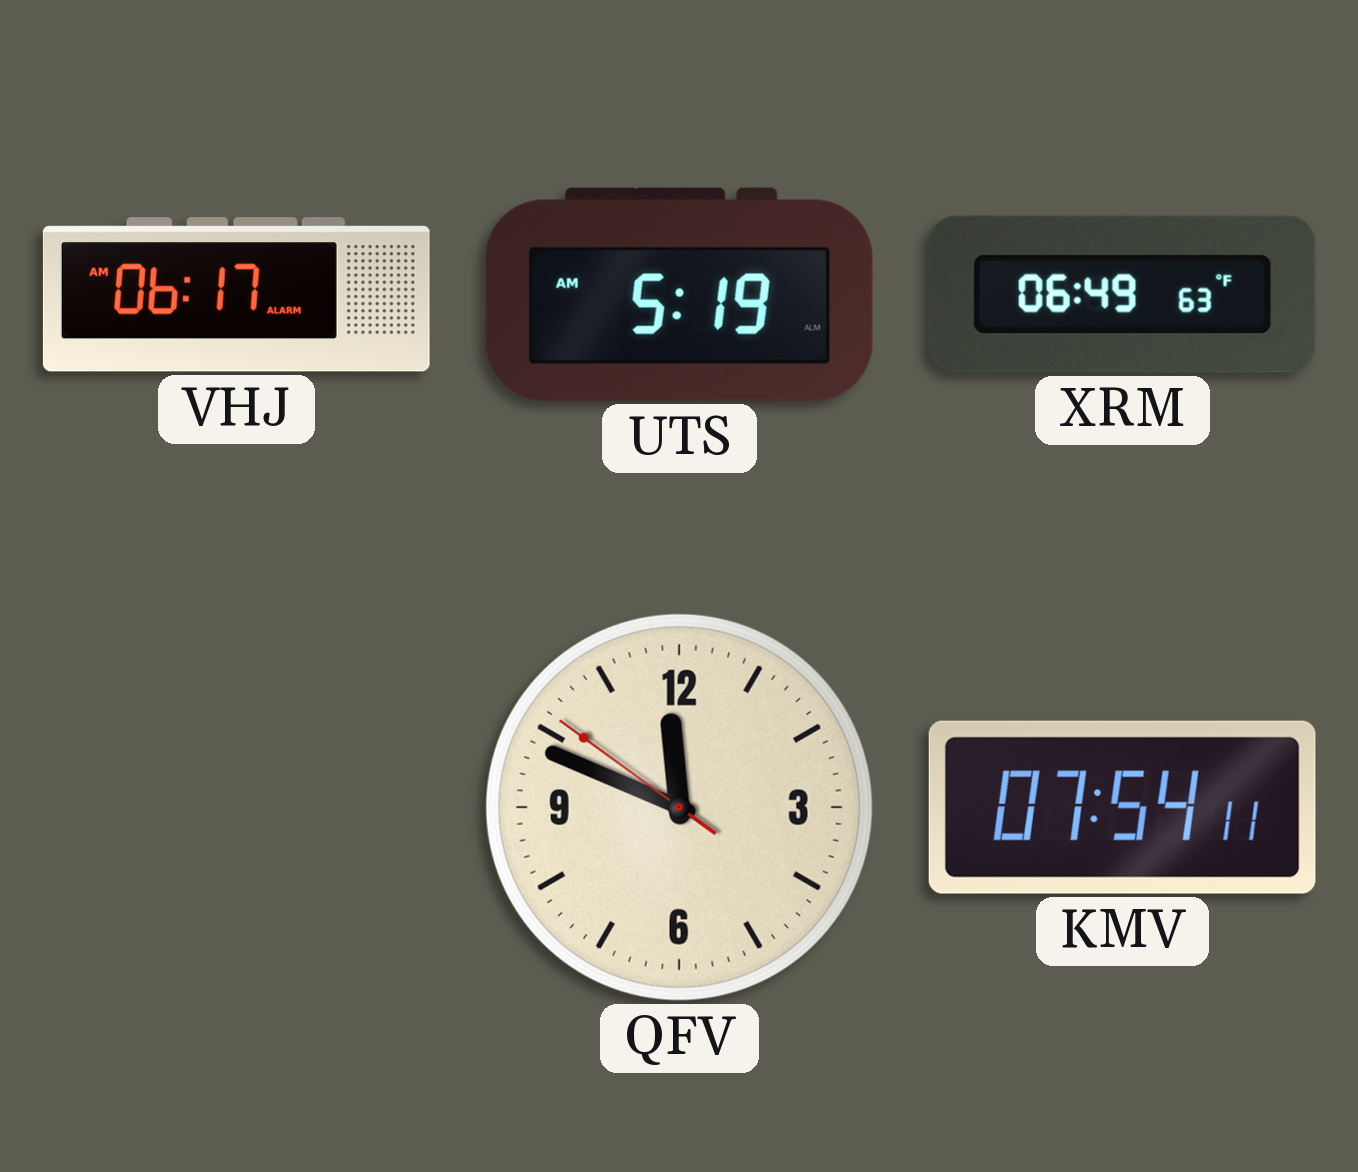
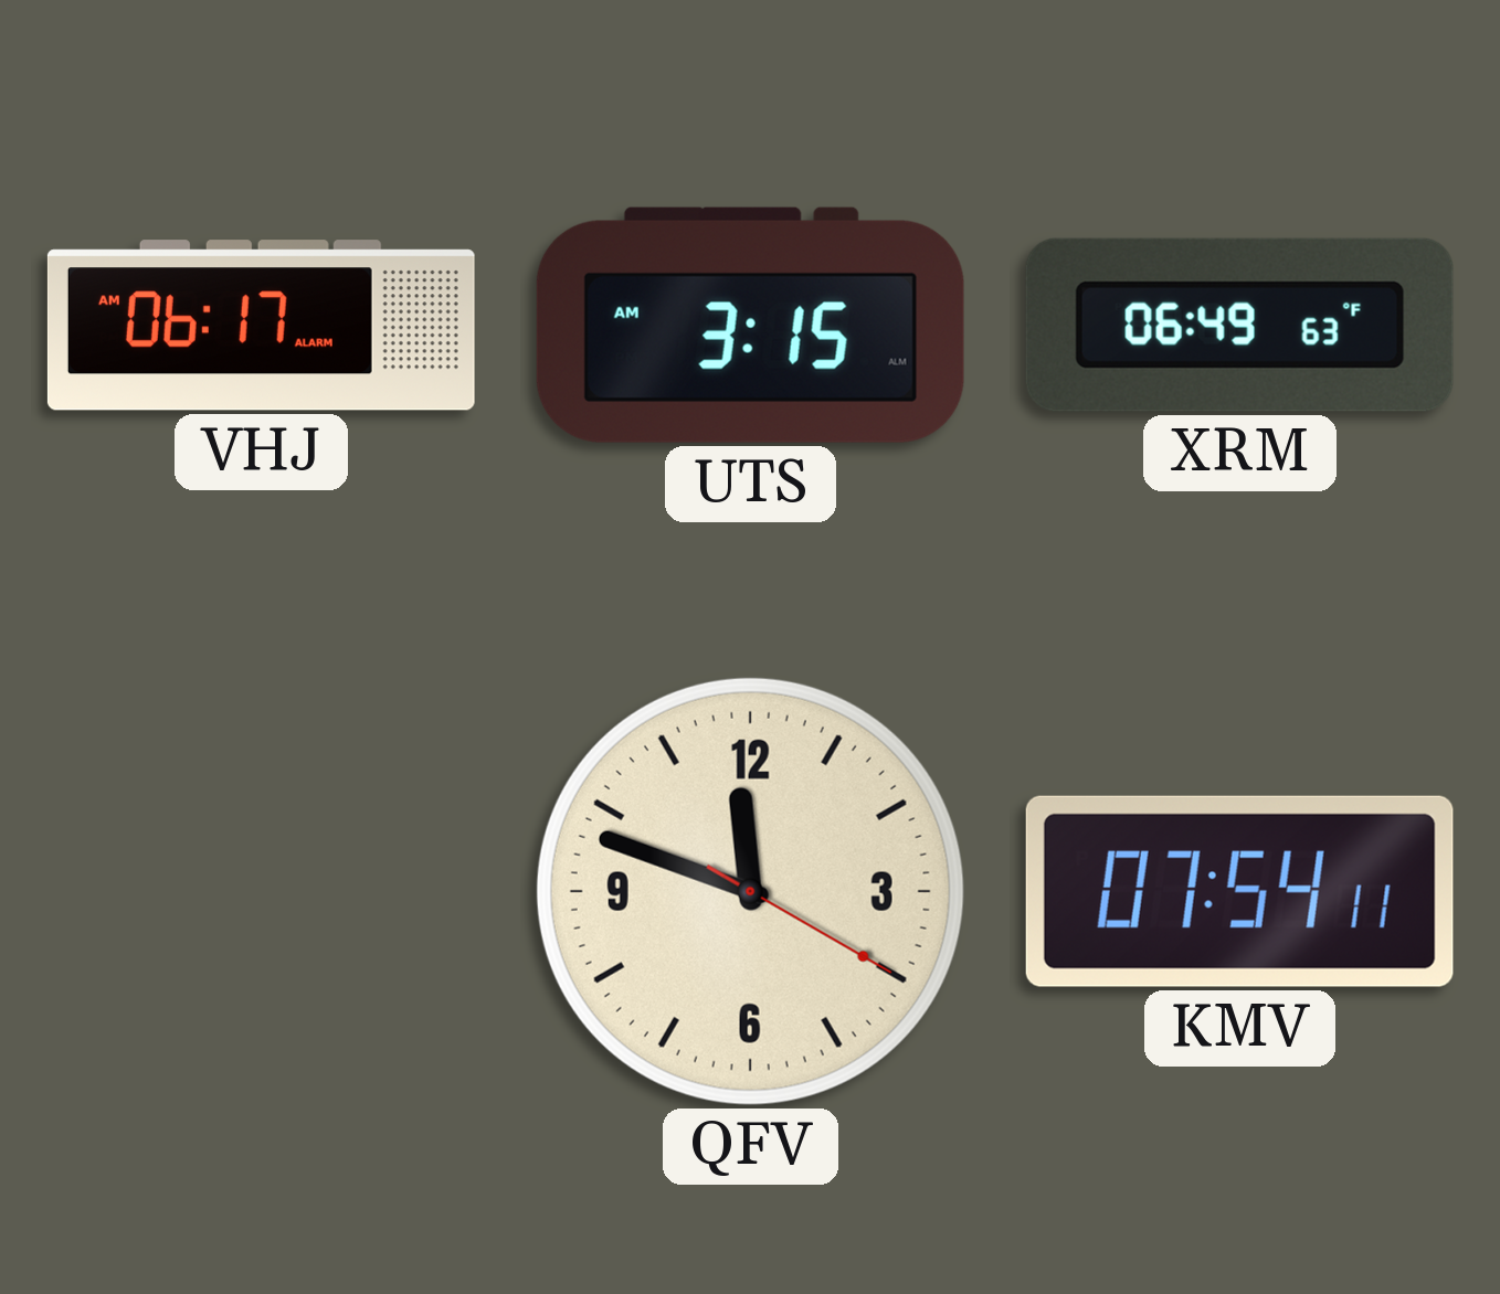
UTS: 5:19 -> 3:15 (750, 325)
QFV: 11:48:51 -> 11:48:20 (750, 891)
